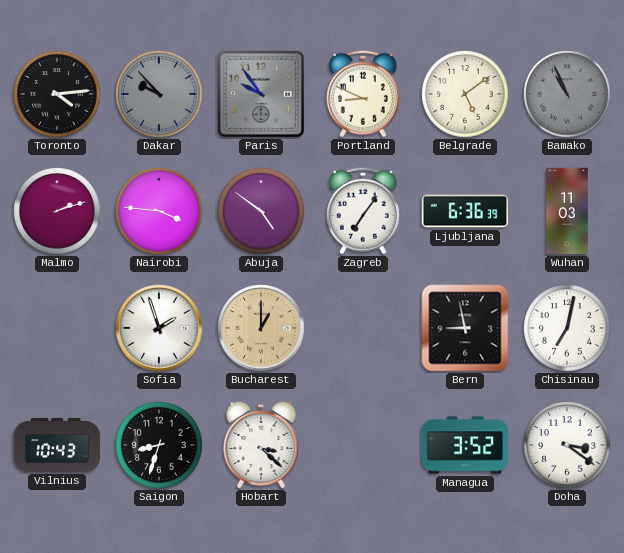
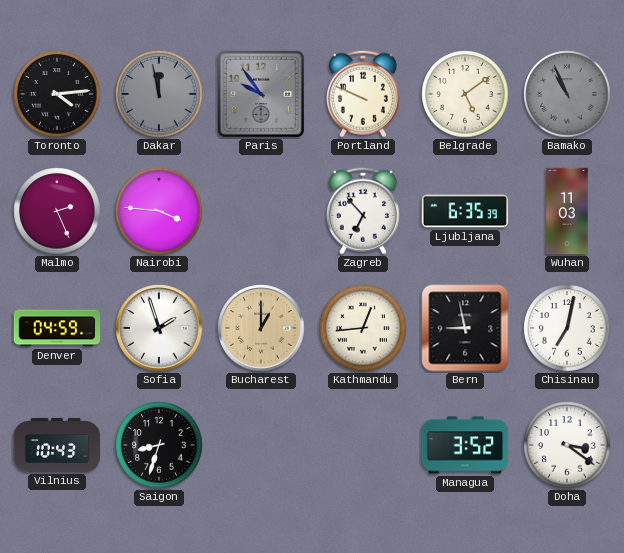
Dakar: 9:53 -> 11:58 (159, 94)
Portland: 8:49 -> 9:49 (363, 94)
Malmo: 2:12 -> 2:26 (57, 211)
Abuja: 4:51 -> none (261, 211)
Zagreb: 7:06 -> 6:53 (363, 211)
Ljubljana: 6:36 -> 6:35 (465, 211)
Denver: none -> 04:59 (57, 328)
Kathmandu: none -> 12:44 (363, 328)
Hobart: 3:22 -> none (261, 445)
